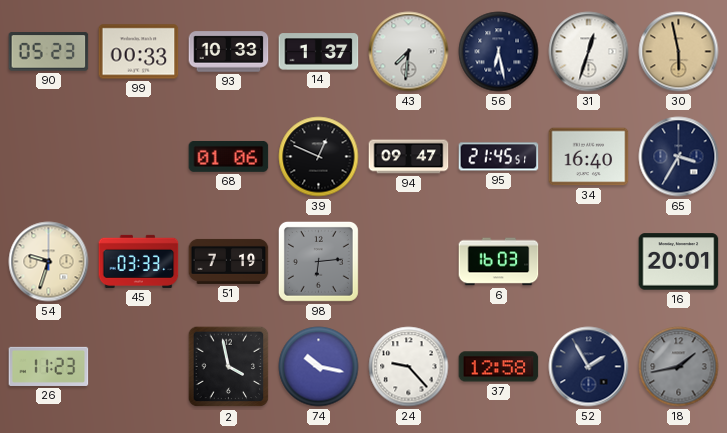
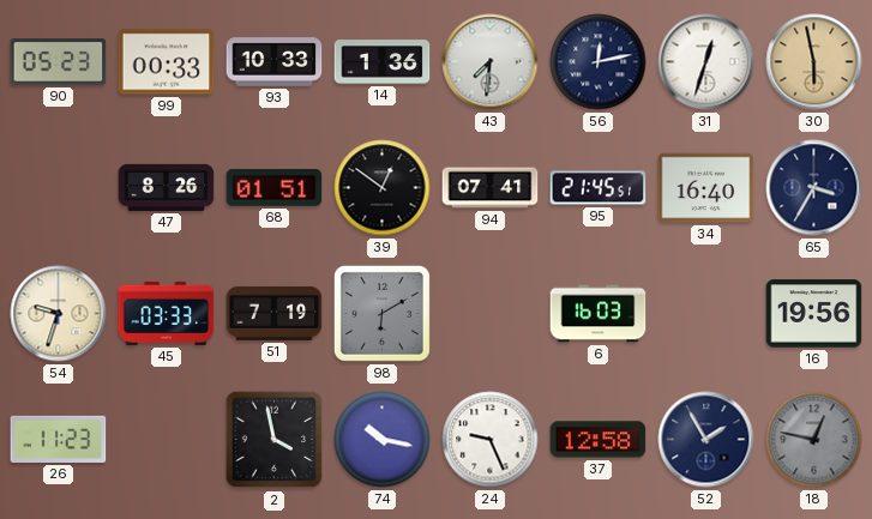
14: 1:37 -> 1:36 (383, 62)
56: 6:28 -> 12:13 (599, 62)
47: none -> 8:26 (167, 187)
68: 01:06 -> 01:51 (275, 188)
39: 12:49 -> 12:51 (383, 188)
94: 09:47 -> 07:41 (491, 188)
98: 6:14 -> 6:10 (381, 313)
16: 20:01 -> 19:56 (814, 314)
24: 9:23 -> 9:26 (491, 440)
18: 1:43 -> 12:47 (814, 440)
